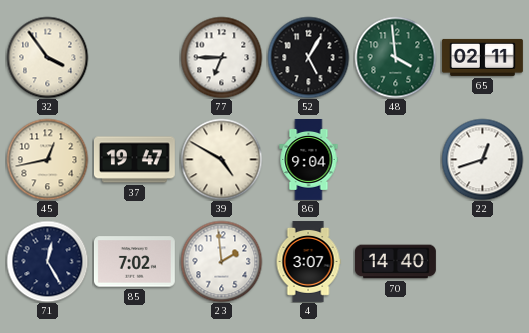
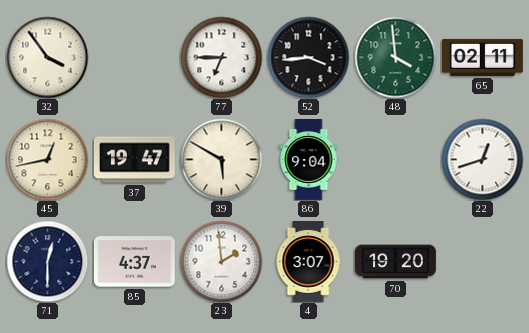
52: 5:05 -> 3:44 (308, 57)
39: 4:50 -> 5:50 (221, 159)
71: 12:25 -> 12:30 (47, 261)
85: 7:02 -> 4:37 (134, 262)
70: 14:40 -> 19:20 (395, 262)
